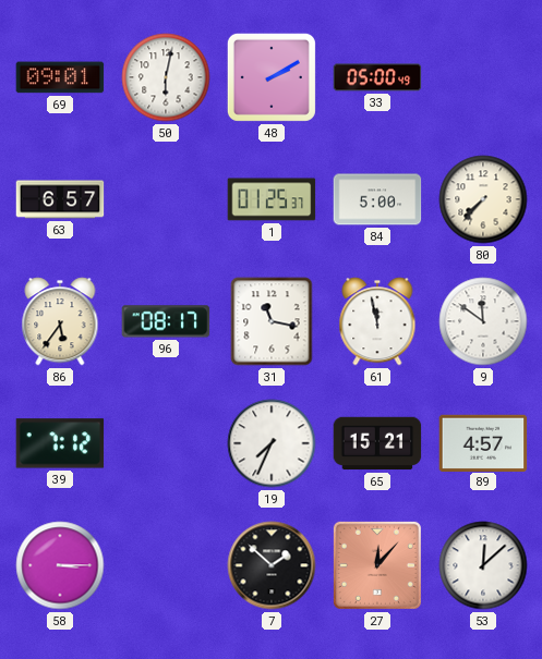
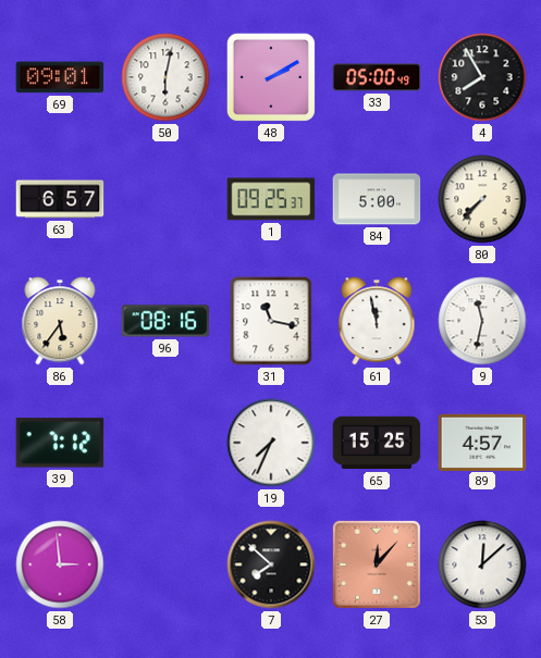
4: none -> 7:55 (482, 77)
1: 01:25 -> 09:25 (271, 199)
96: 08:17 -> 08:16 (165, 321)
9: 11:51 -> 11:32 (482, 321)
65: 15:21 -> 15:25 (377, 443)
58: 3:15 -> 2:59 (60, 564)
7: 1:52 -> 7:52 (271, 564)
